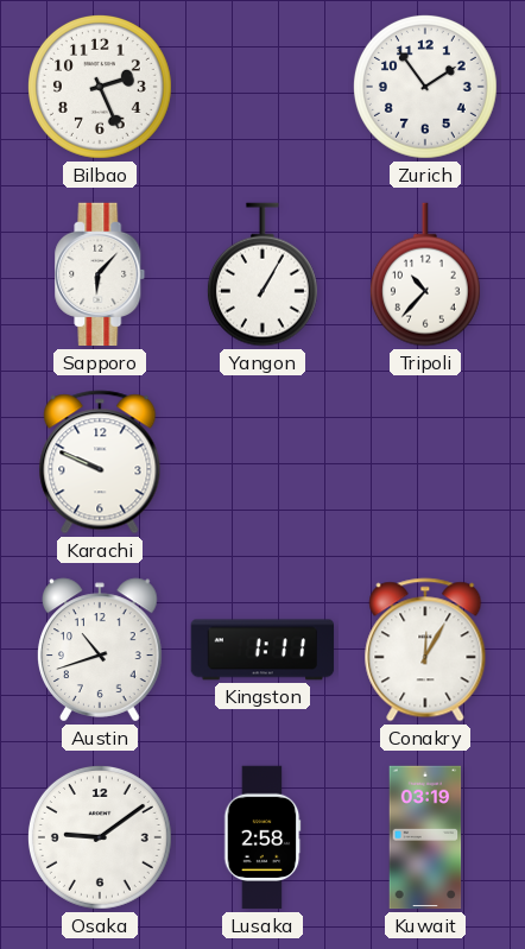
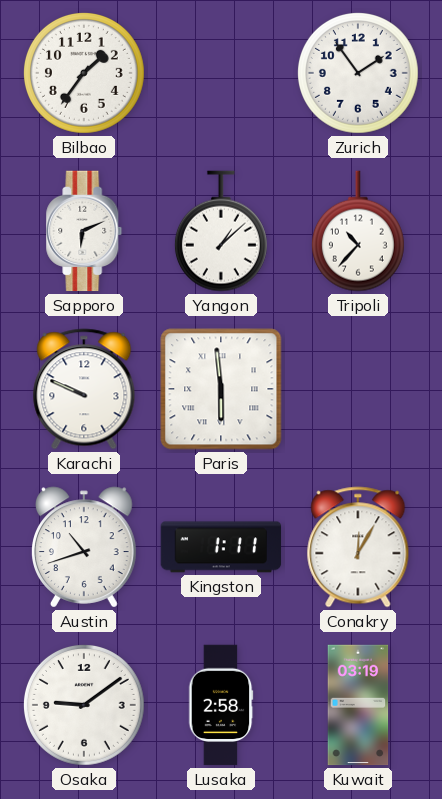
Bilbao: 2:26 -> 1:36 (84, 73)
Sapporo: 6:07 -> 6:11 (84, 231)
Yangon: 1:05 -> 1:08 (221, 231)
Paris: none -> 5:59 (221, 389)
